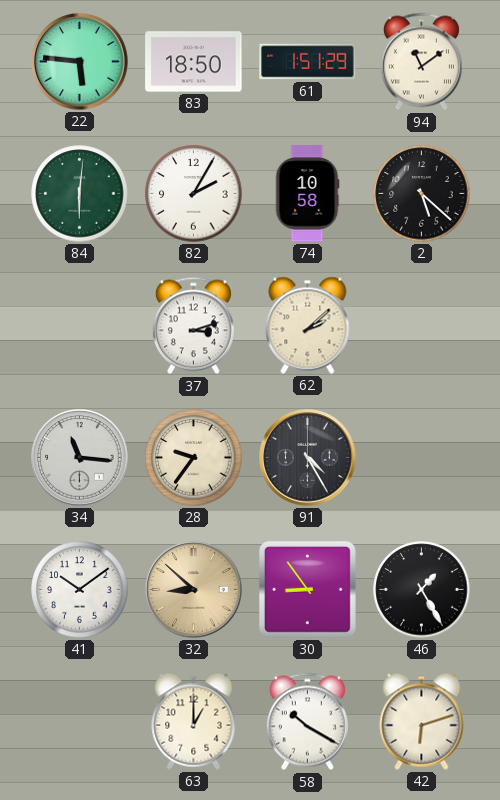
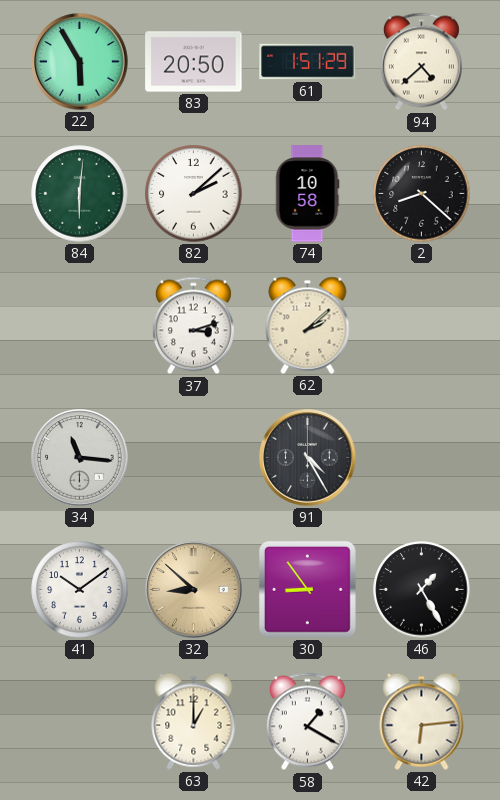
22: 5:46 -> 5:55 (80, 62)
83: 18:50 -> 20:50 (194, 62)
94: 11:09 -> 4:38 (421, 62)
82: 2:05 -> 2:08 (194, 194)
2: 5:22 -> 8:22 (422, 194)
28: 9:36 -> none (194, 458)
58: 10:20 -> 1:20 (307, 722)
42: 6:12 -> 6:14 (422, 721)
